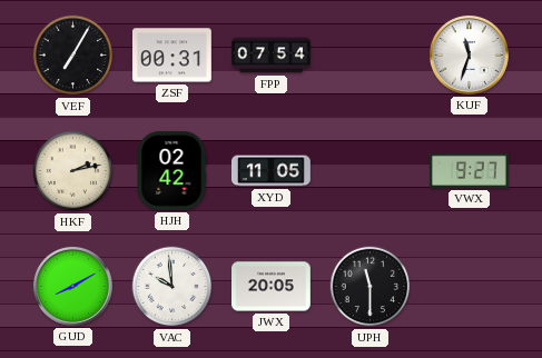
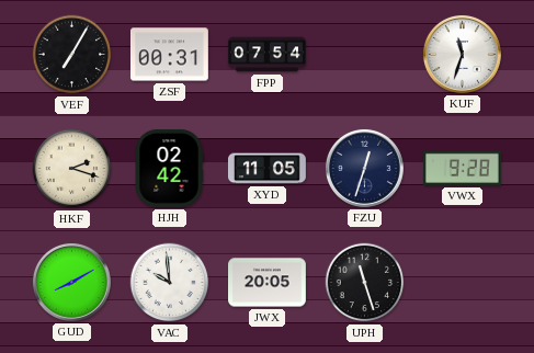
HKF: 2:13 -> 2:18 (72, 169)
FZU: none -> 12:33 (364, 168)
VWX: 9:27 -> 9:28 (462, 168)
UPH: 11:30 -> 11:27 (365, 283)
